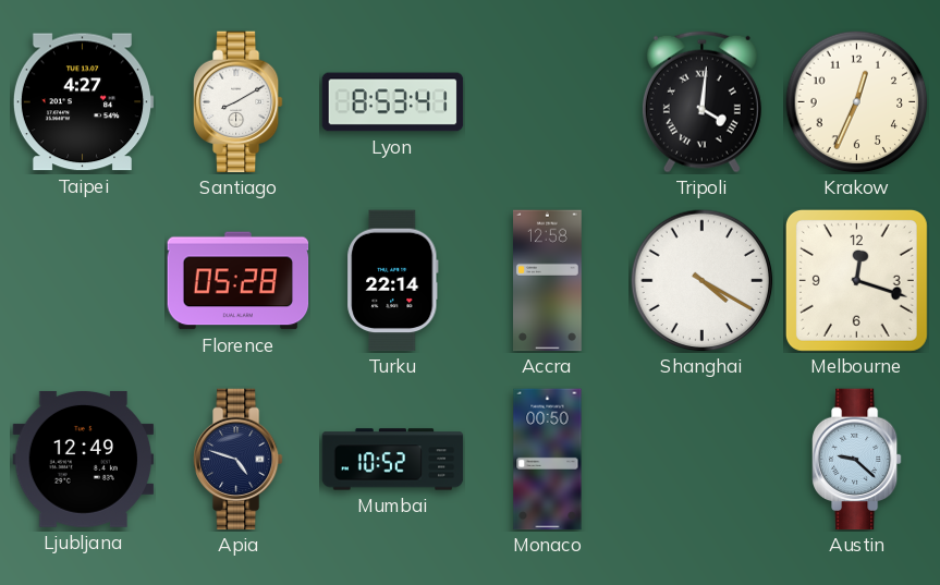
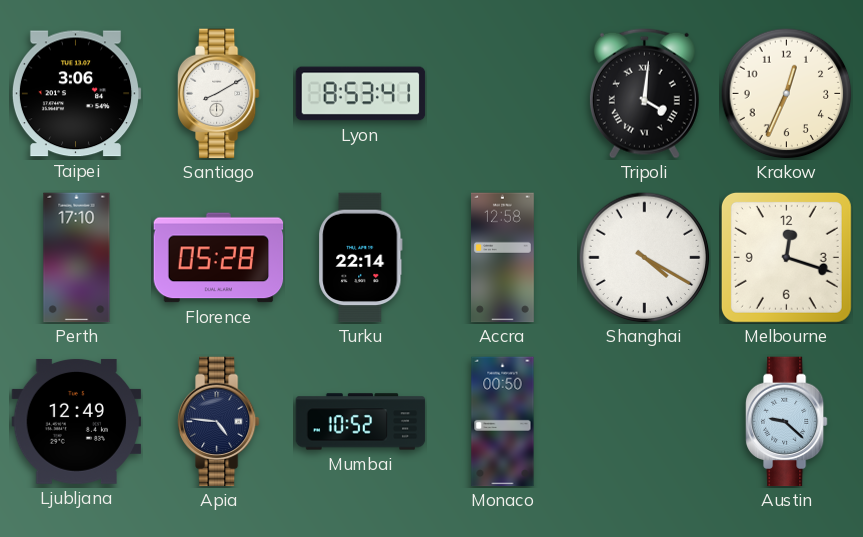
Taipei: 4:27 -> 3:06 (76, 94)
Perth: none -> 17:10 (77, 258)
Apia: 4:48 -> 4:46 (218, 422)
